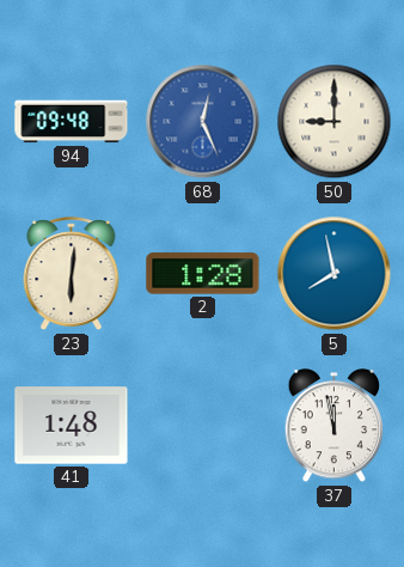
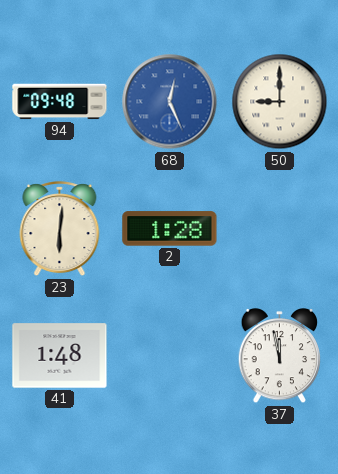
5: 7:58 -> none (335, 274)
